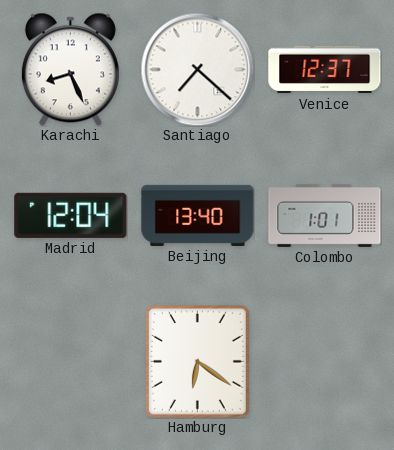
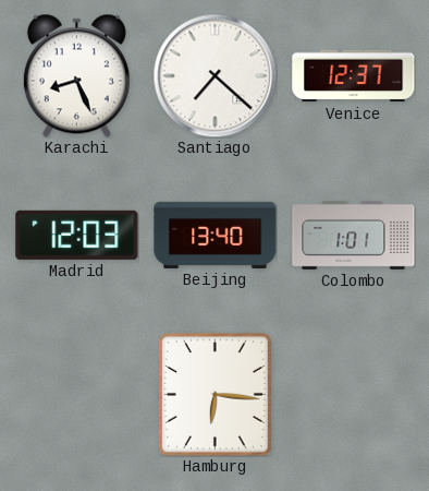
Madrid: 12:04 -> 12:03 (77, 235)
Hamburg: 6:21 -> 6:16 (214, 394)
